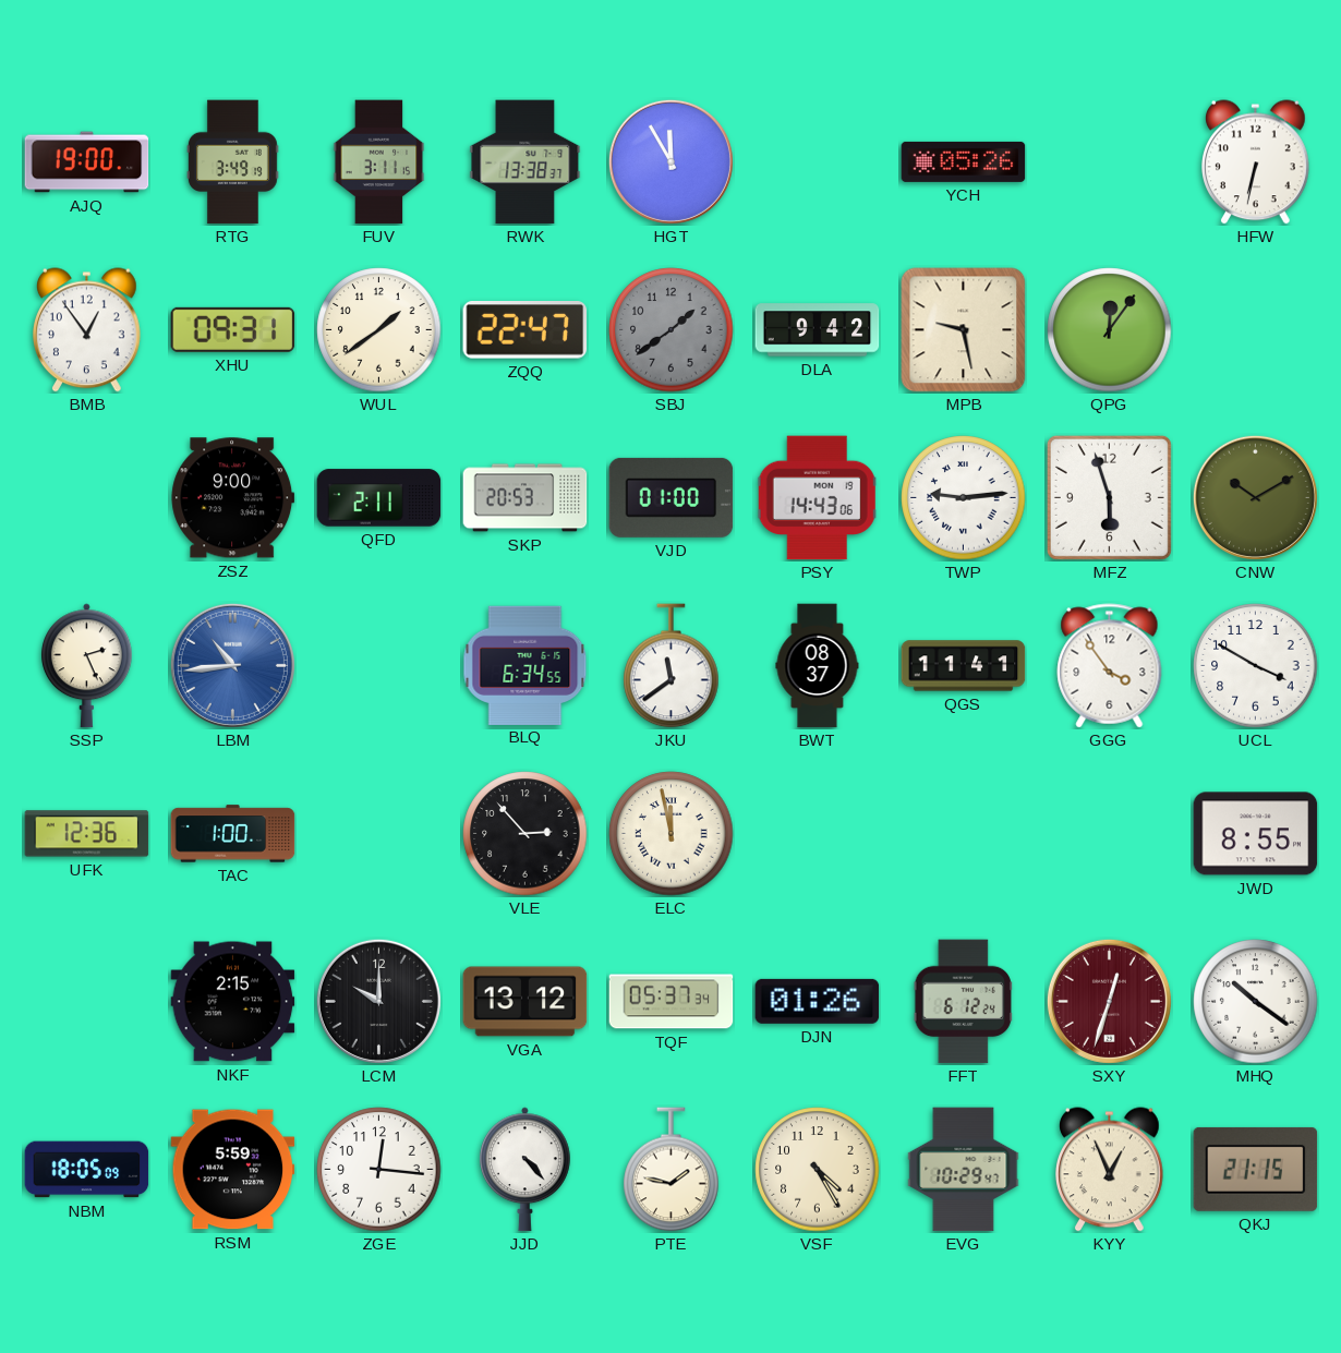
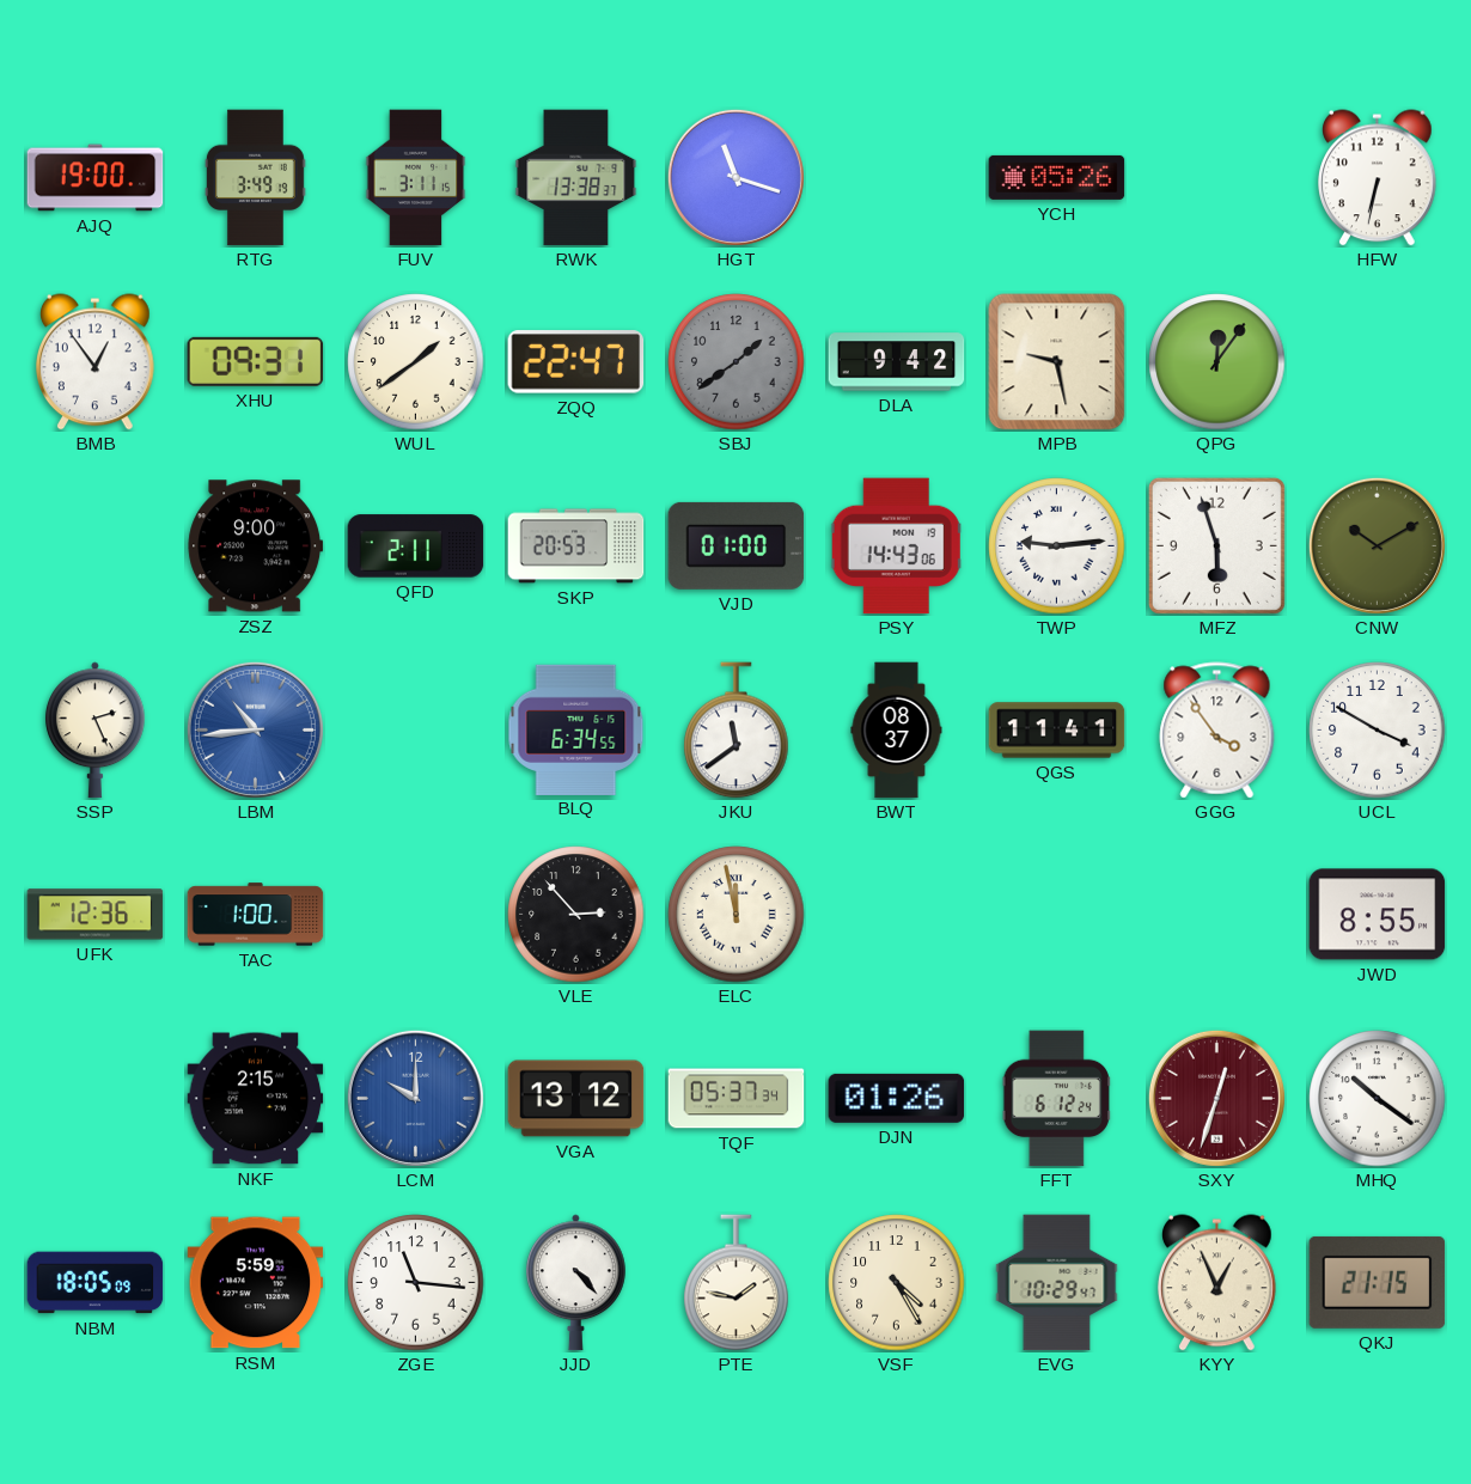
HGT: 11:55 -> 11:18 (736, 177)
LCM dial: black -> blue (415, 1098)
ZGE: 12:16 -> 11:16 (416, 1283)
